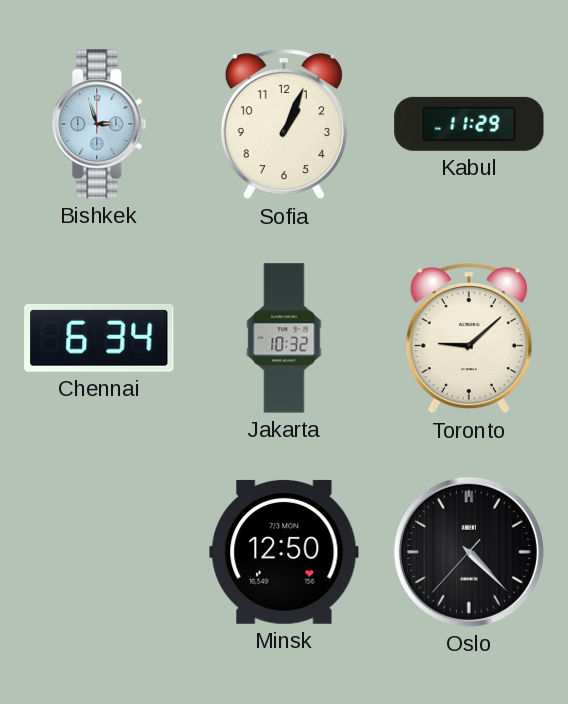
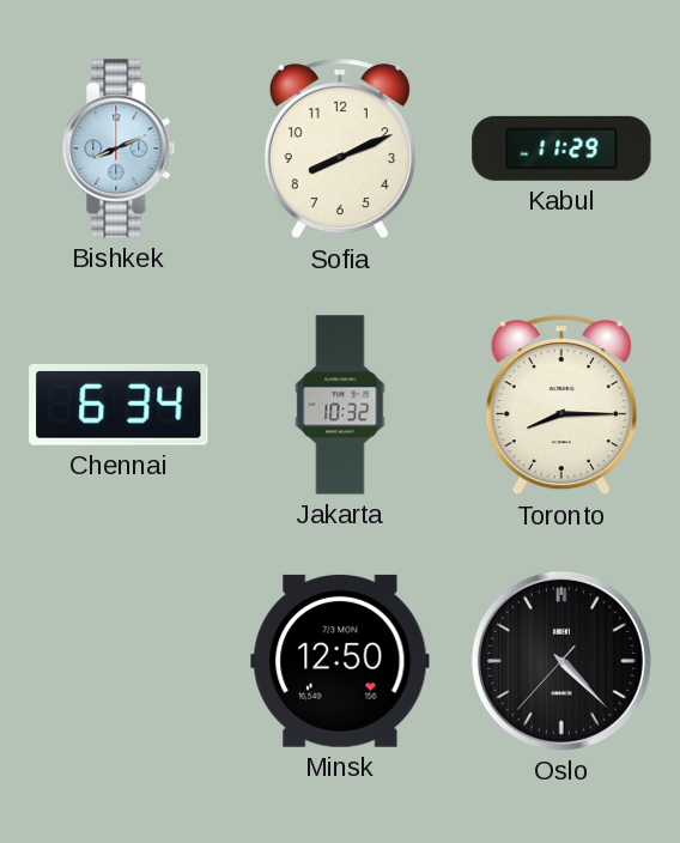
Bishkek: 2:57 -> 8:11 (119, 148)
Sofia: 1:04 -> 8:11 (340, 150)
Toronto: 9:08 -> 8:15 (561, 406)
